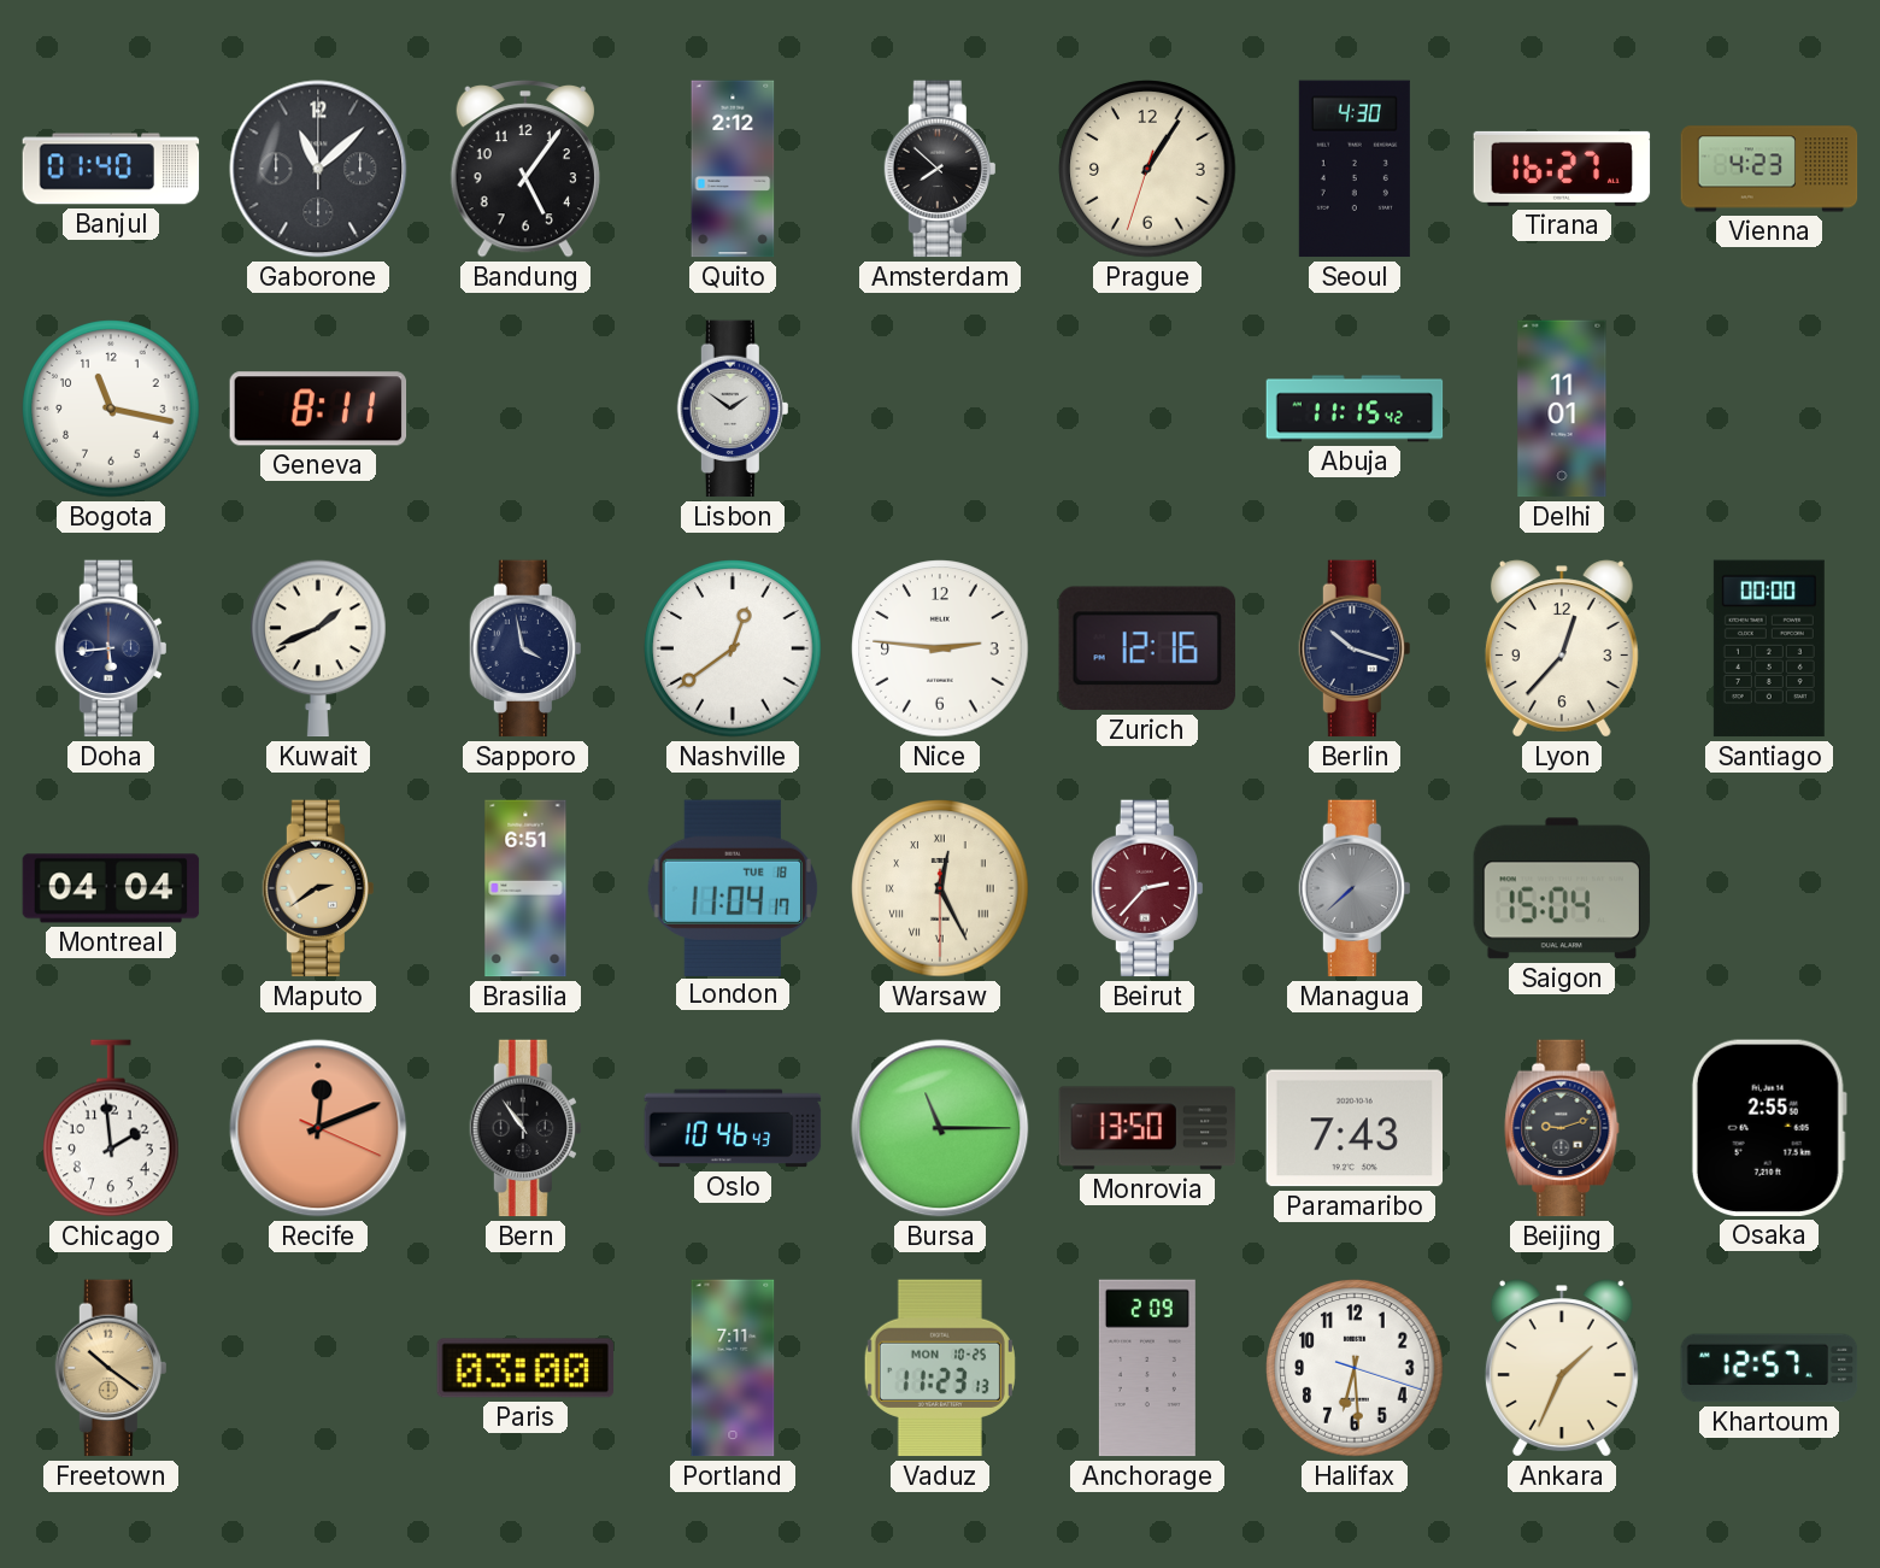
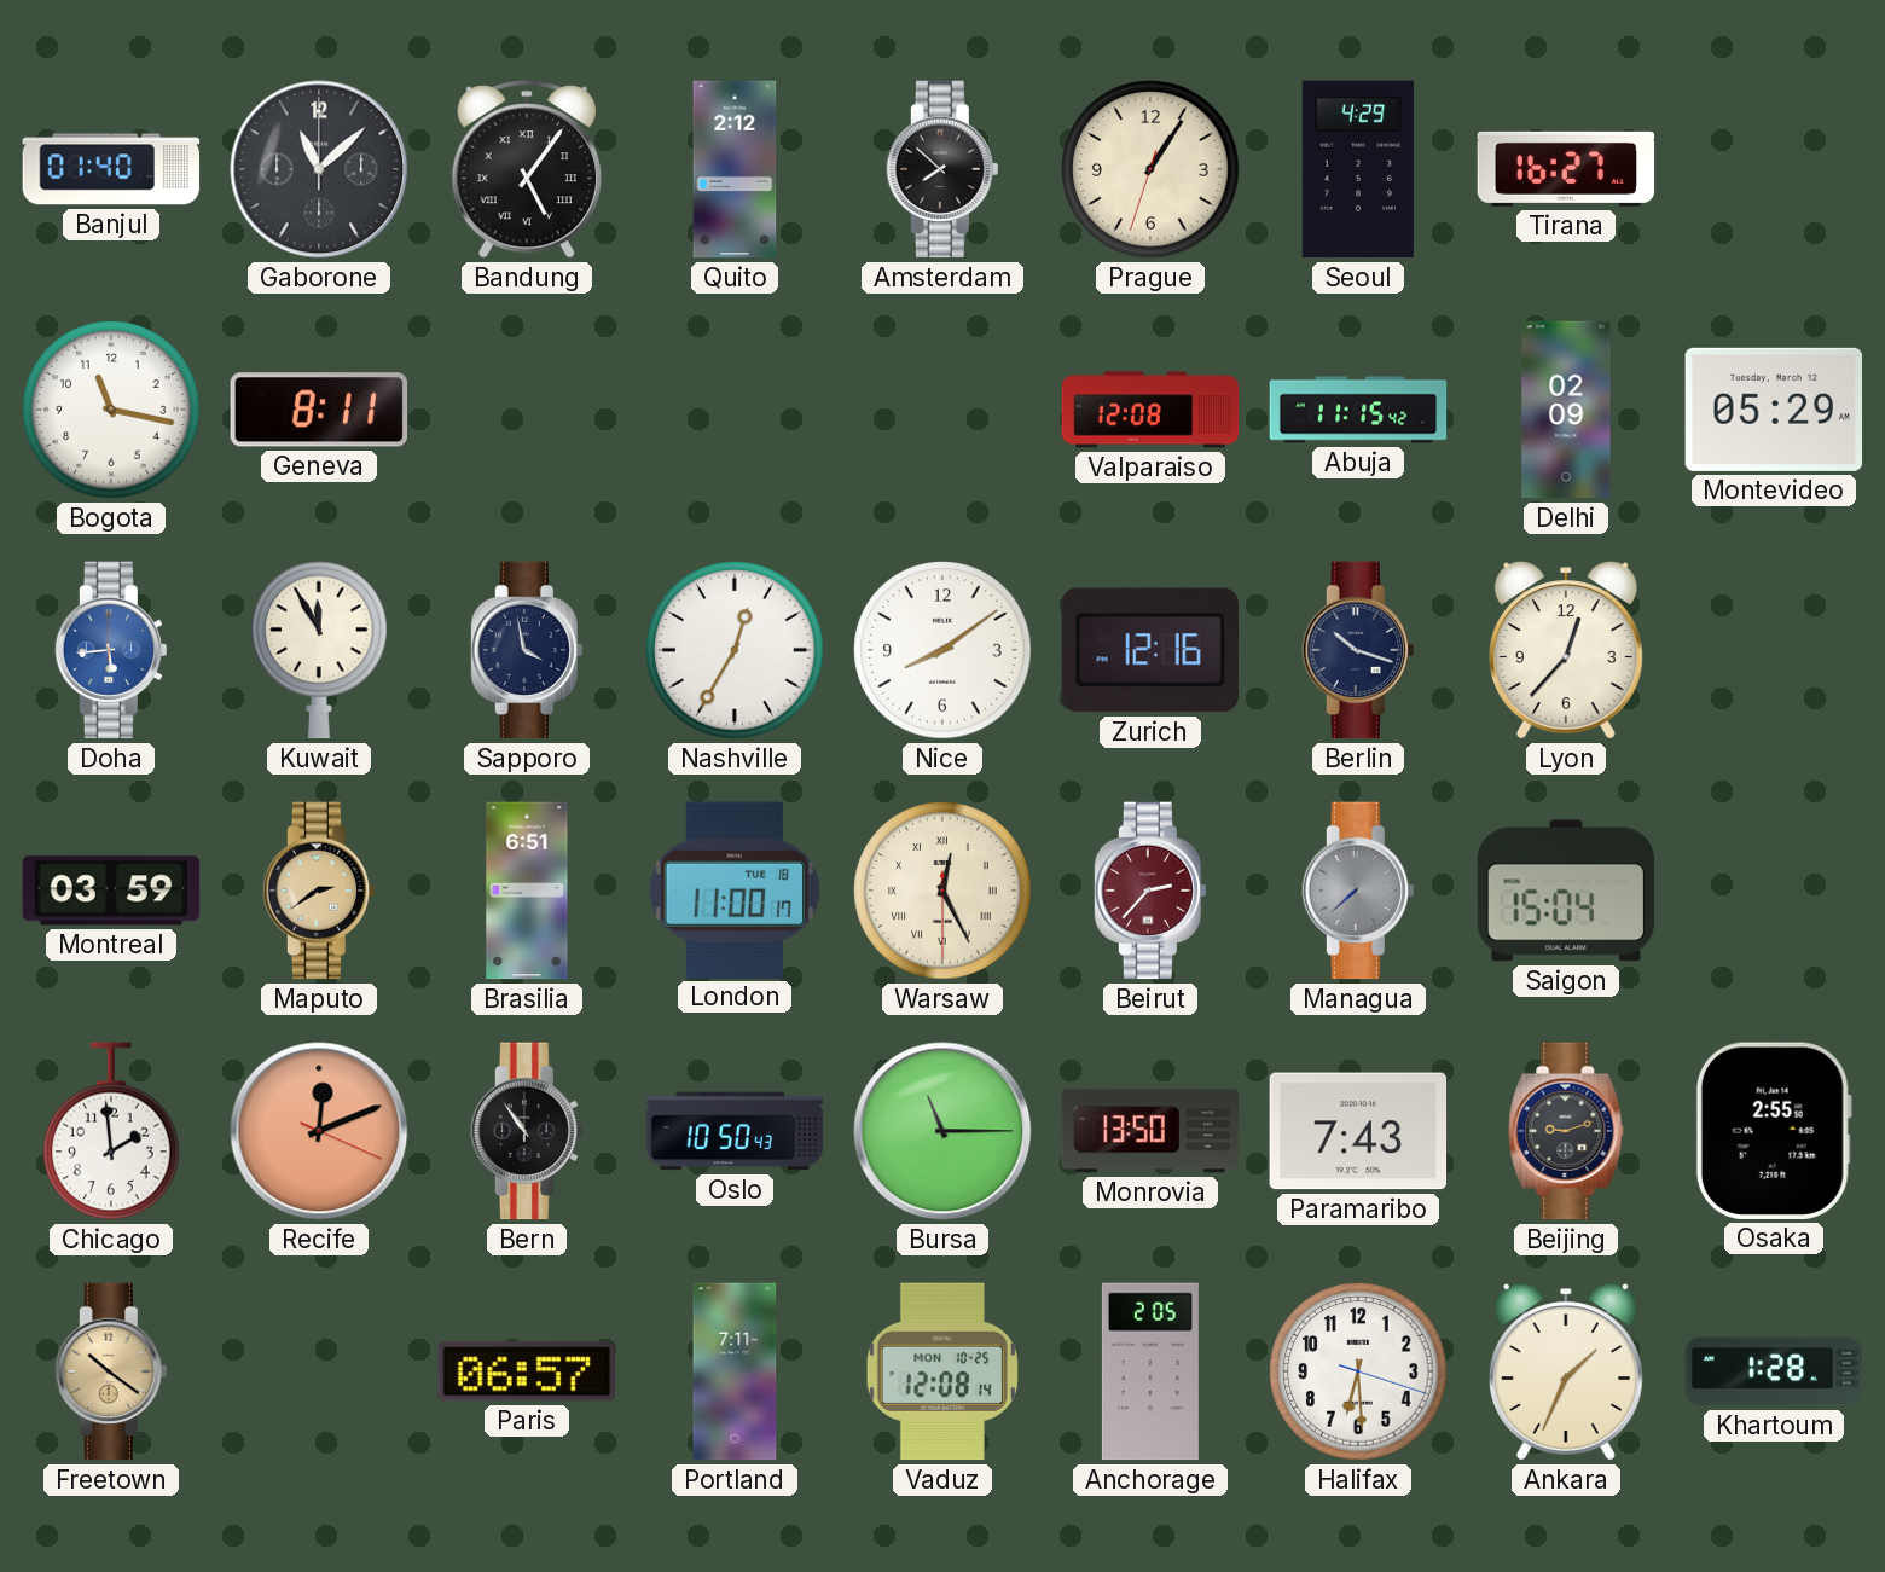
Bandung numerals: Arabic -> Roman (527, 170)
Seoul: 4:30 -> 4:29 (1358, 169)
Vienna: 4:23 -> none (1769, 169)
Lisbon: 1:51 -> none (732, 409)
Valparaiso: none -> 12:08 (1150, 410)
Delhi: 11:01 -> 02:09 (1566, 410)
Montevideo: none -> 05:29 (1774, 410)
Doha dial: navy -> blue (110, 650)
Kuwait: 1:41 -> 11:55 (319, 650)
Nashville: 12:39 -> 12:35 (735, 650)
Nice: 2:46 -> 8:09 (942, 650)
Santiago: 00:00 -> none (1769, 648)
Montreal: 04:04 -> 03:59 (111, 891)
London: 11:04 -> 11:00 (733, 889)
Oslo: 10:46 -> 10:50 (735, 1131)
Paris: 03:00 -> 06:57 (526, 1371)
Vaduz: 11:23 -> 12:08 (942, 1371)
Anchorage: 2:09 -> 2:05 (1150, 1371)
Khartoum: 12:57 -> 1:28 (1774, 1371)
